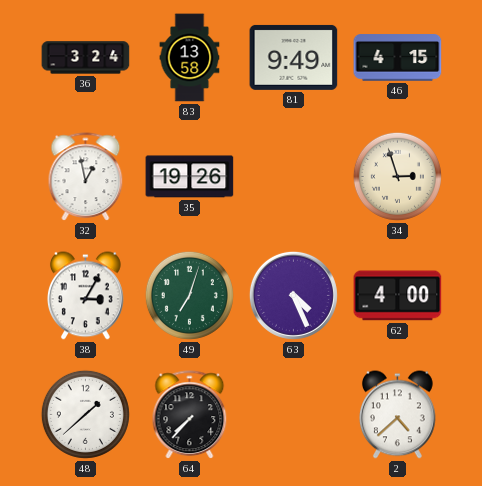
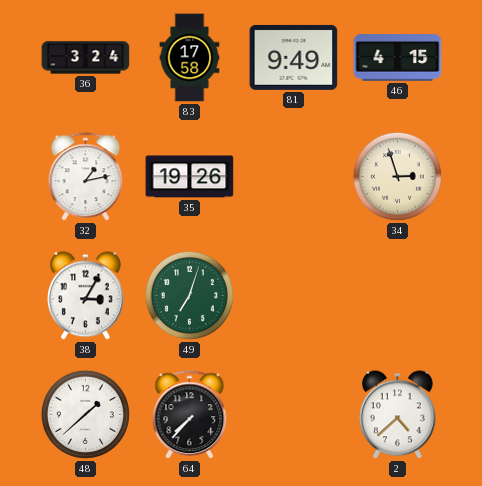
83: 13:58 -> 17:58 (190, 58)
32: 12:58 -> 1:13 (86, 177)
63: 4:26 -> none (293, 295)
62: 4:00 -> none (398, 296)
